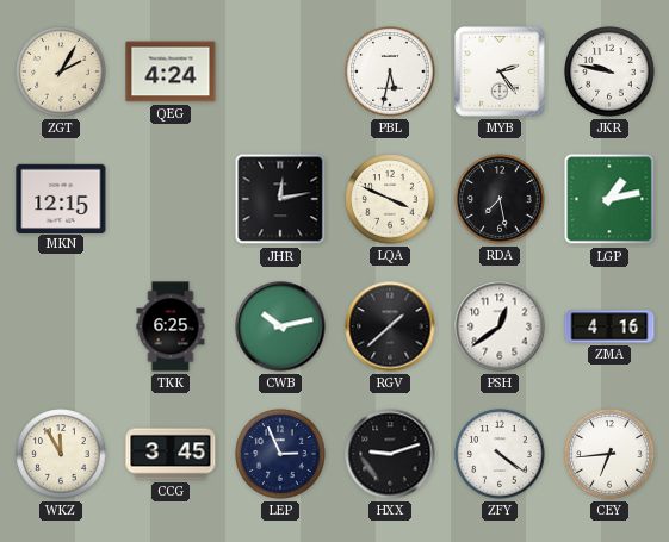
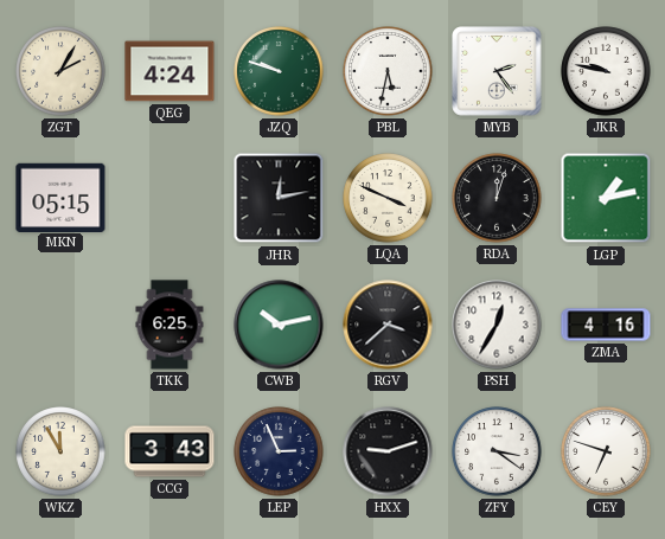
JZQ: none -> 9:48 (279, 71)
MKN: 12:15 -> 05:15 (60, 197)
RDA: 7:28 -> 12:03 (497, 198)
RGV: 1:38 -> 3:38 (388, 325)
PSH: 12:39 -> 12:35 (497, 325)
CCG: 3:45 -> 3:43 (170, 451)
ZFY: 4:21 -> 3:21 (497, 451)
CEY: 6:44 -> 6:48 (606, 451)
